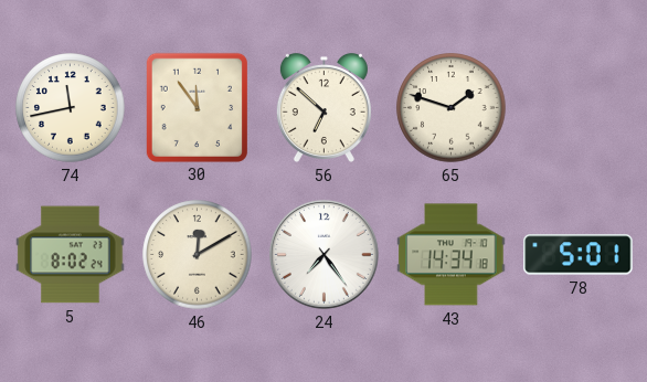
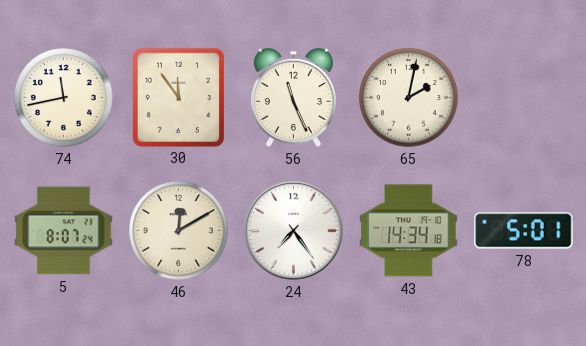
56: 6:52 -> 11:26 (293, 97)
65: 1:48 -> 2:02 (409, 98)
5: 8:02 -> 8:07 (64, 231)
